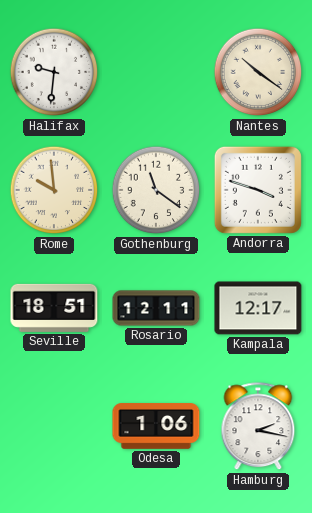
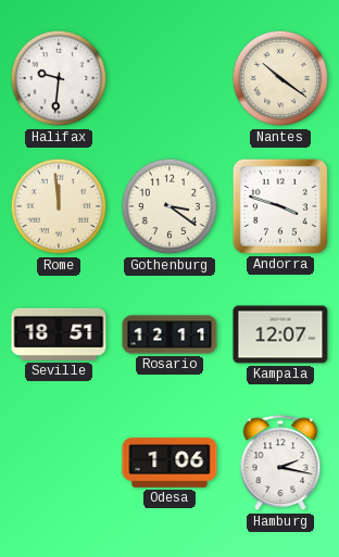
Rome: 9:59 -> 11:59 (59, 206)
Gothenburg: 11:21 -> 3:21 (169, 206)
Kampala: 12:17 -> 12:07 (280, 334)
